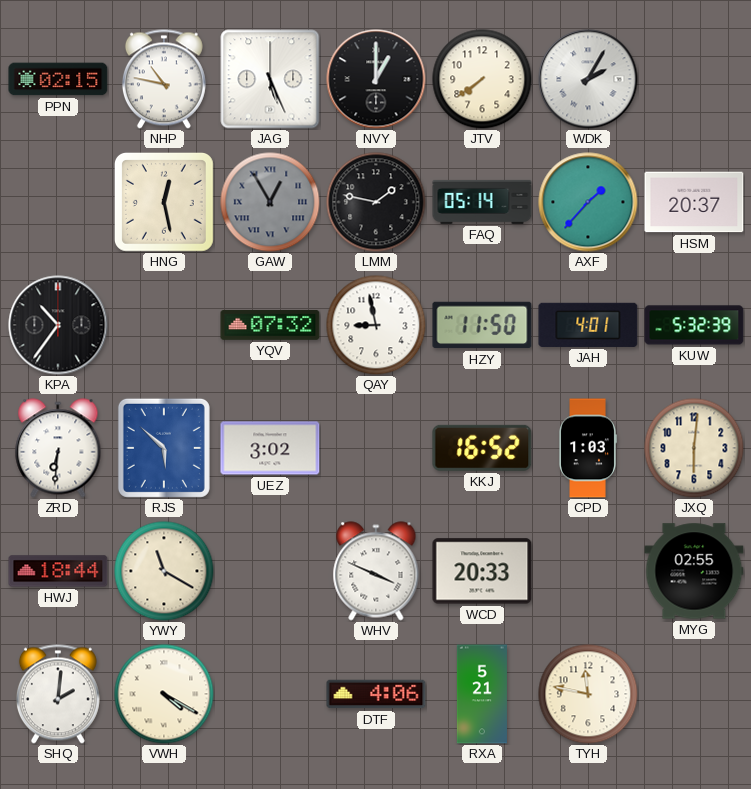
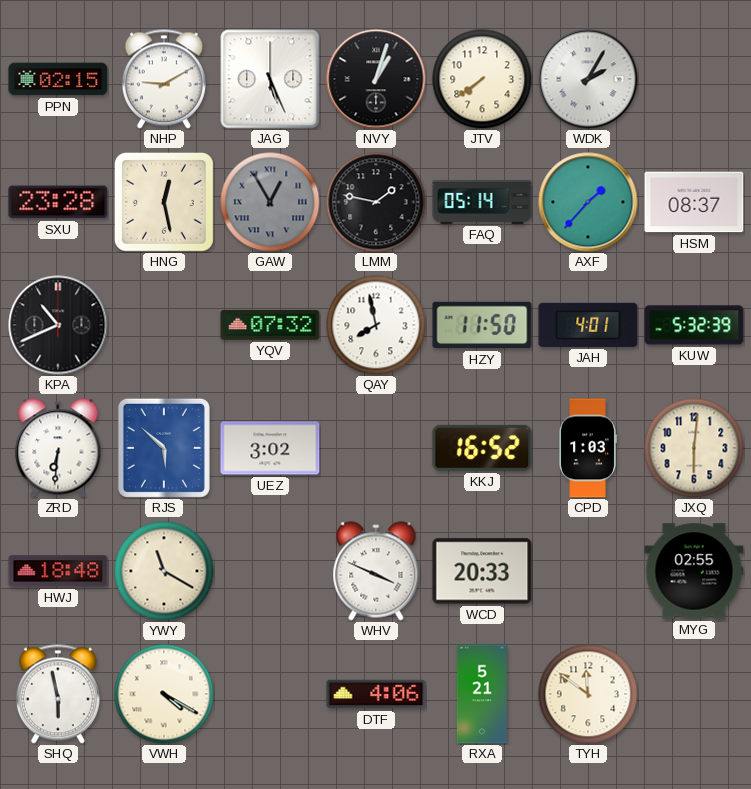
NHP: 10:47 -> 9:10 (164, 79)
NVY: 1:00 -> 1:03 (376, 79)
SXU: none -> 23:28 (58, 202)
HSM: 20:37 -> 08:37 (694, 202)
KPA: 10:36 -> 10:41 (58, 325)
QAY: 8:58 -> 7:58 (376, 325)
HWJ: 18:44 -> 18:48 (58, 571)
SHQ: 2:01 -> 5:58 (58, 694)
TYH: 11:47 -> 11:51 (588, 694)
